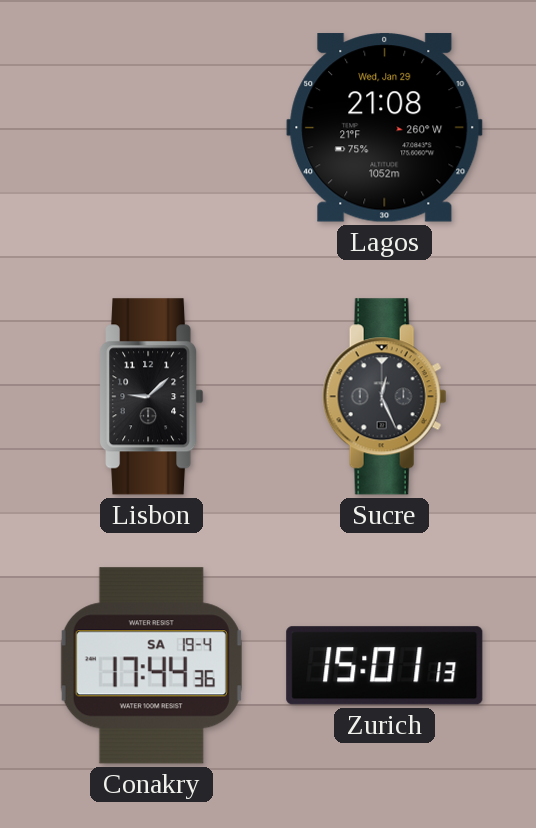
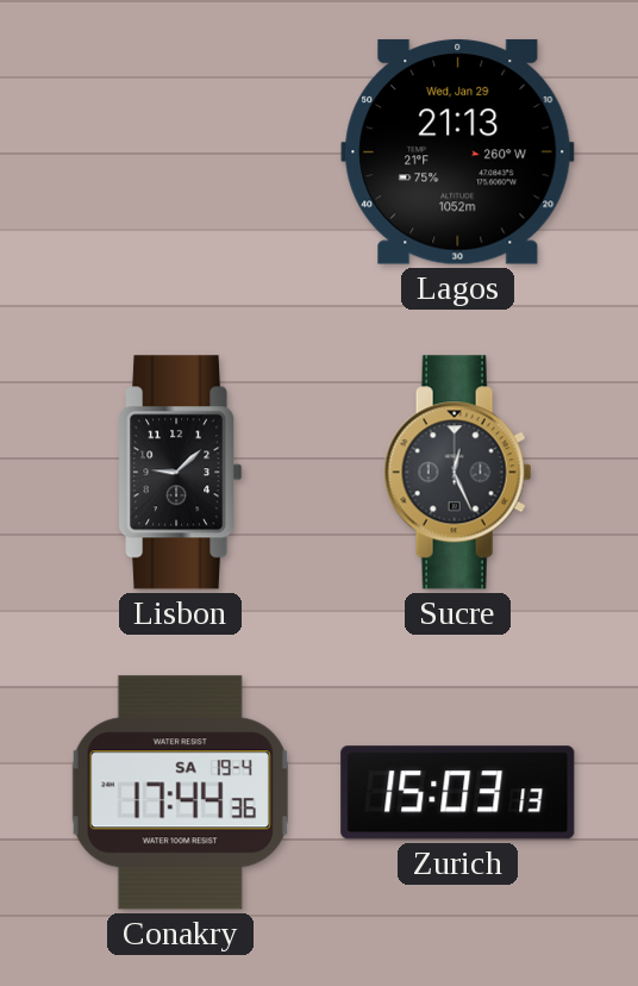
Lagos: 21:08 -> 21:13 (458, 152)
Zurich: 15:01 -> 15:03 (458, 793)
